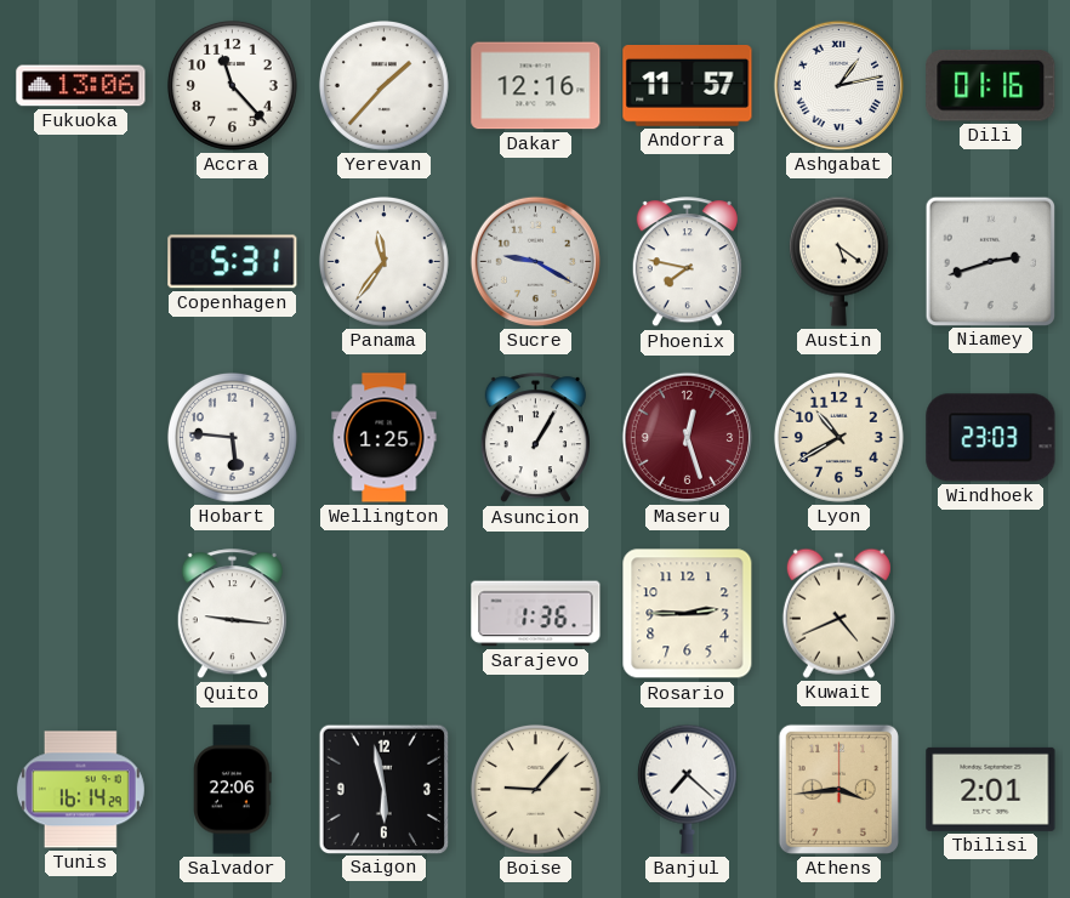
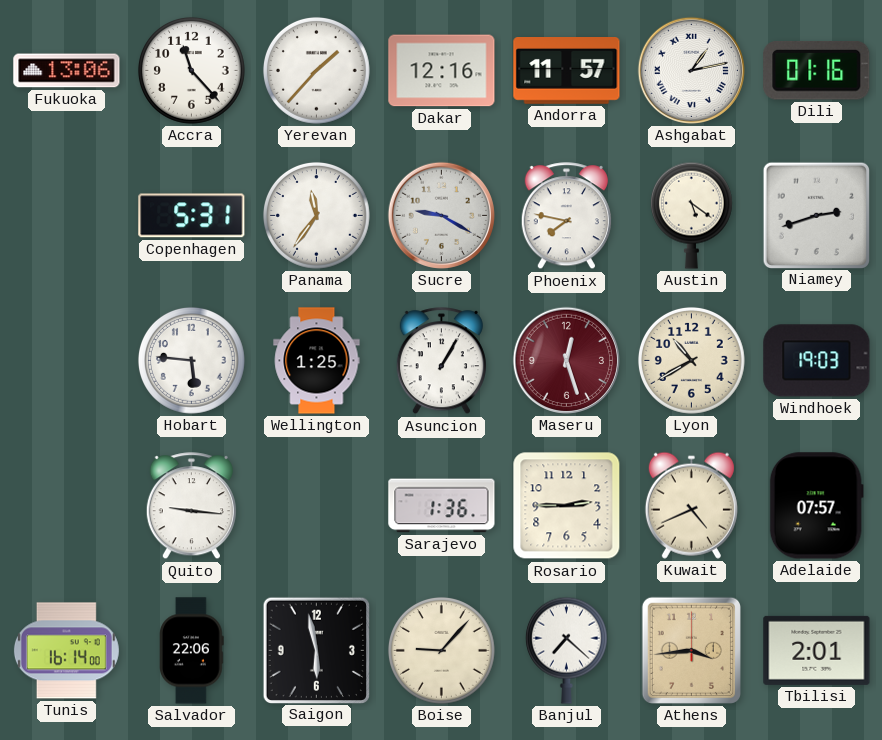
Windhoek: 23:03 -> 19:03 (817, 361)
Adelaide: none -> 07:57 (816, 506)
Tunis: 16:14:29 -> 16:14:00 (66, 651)
